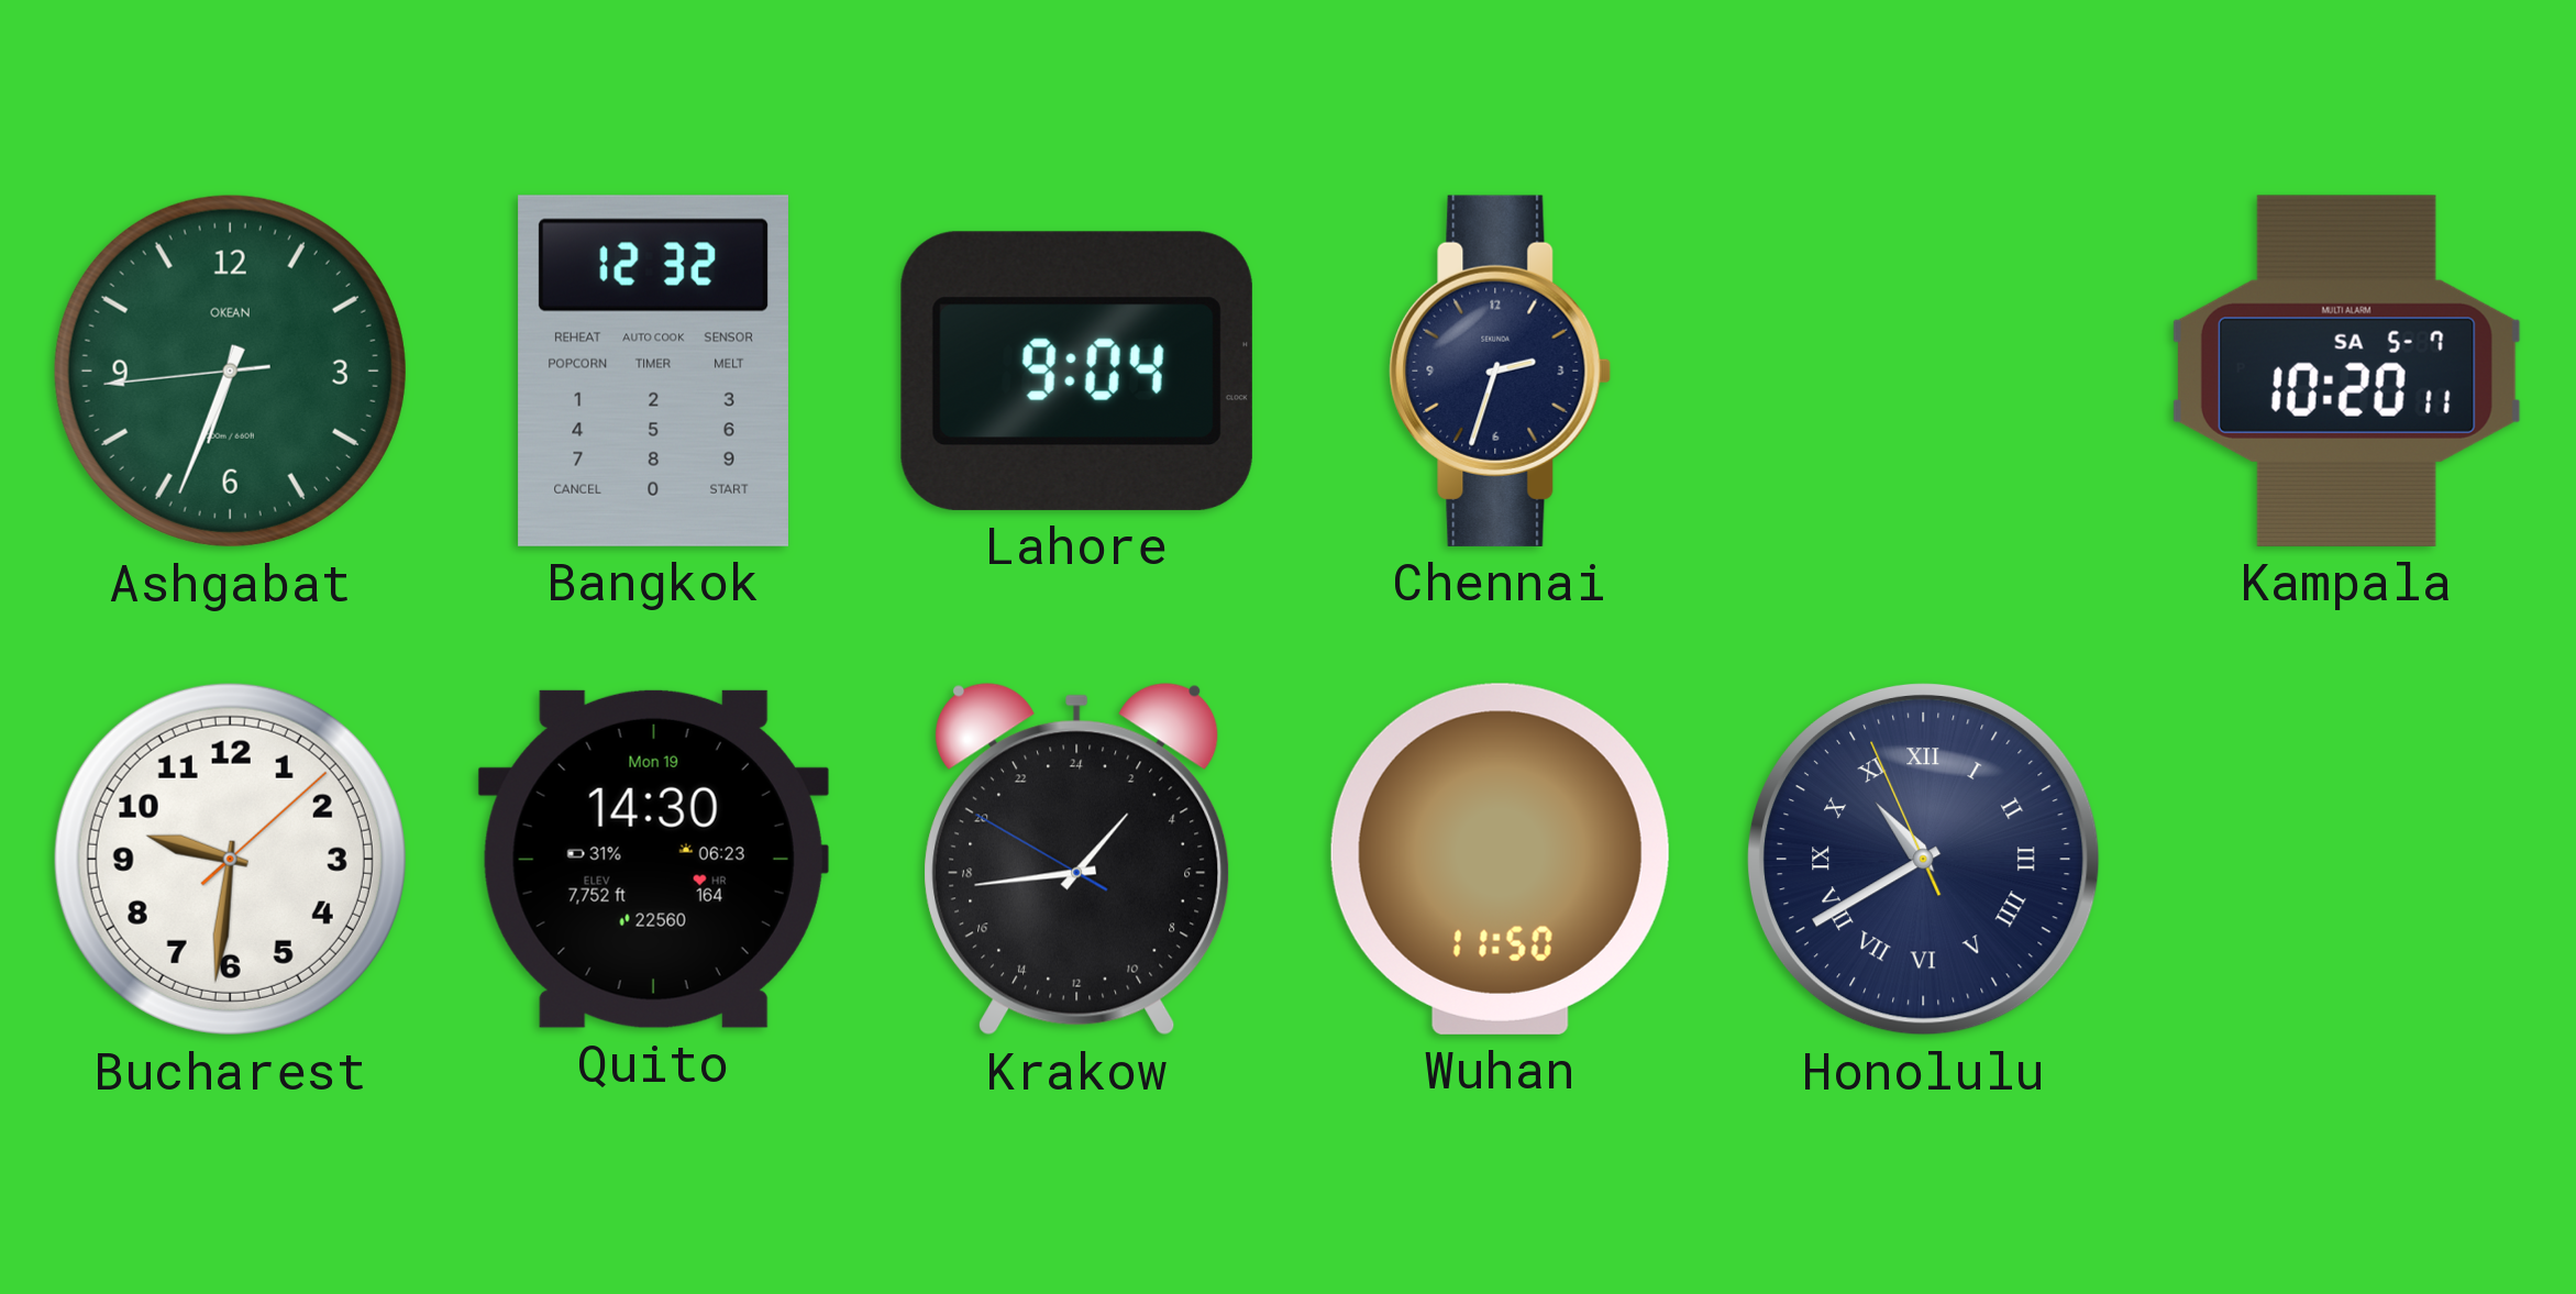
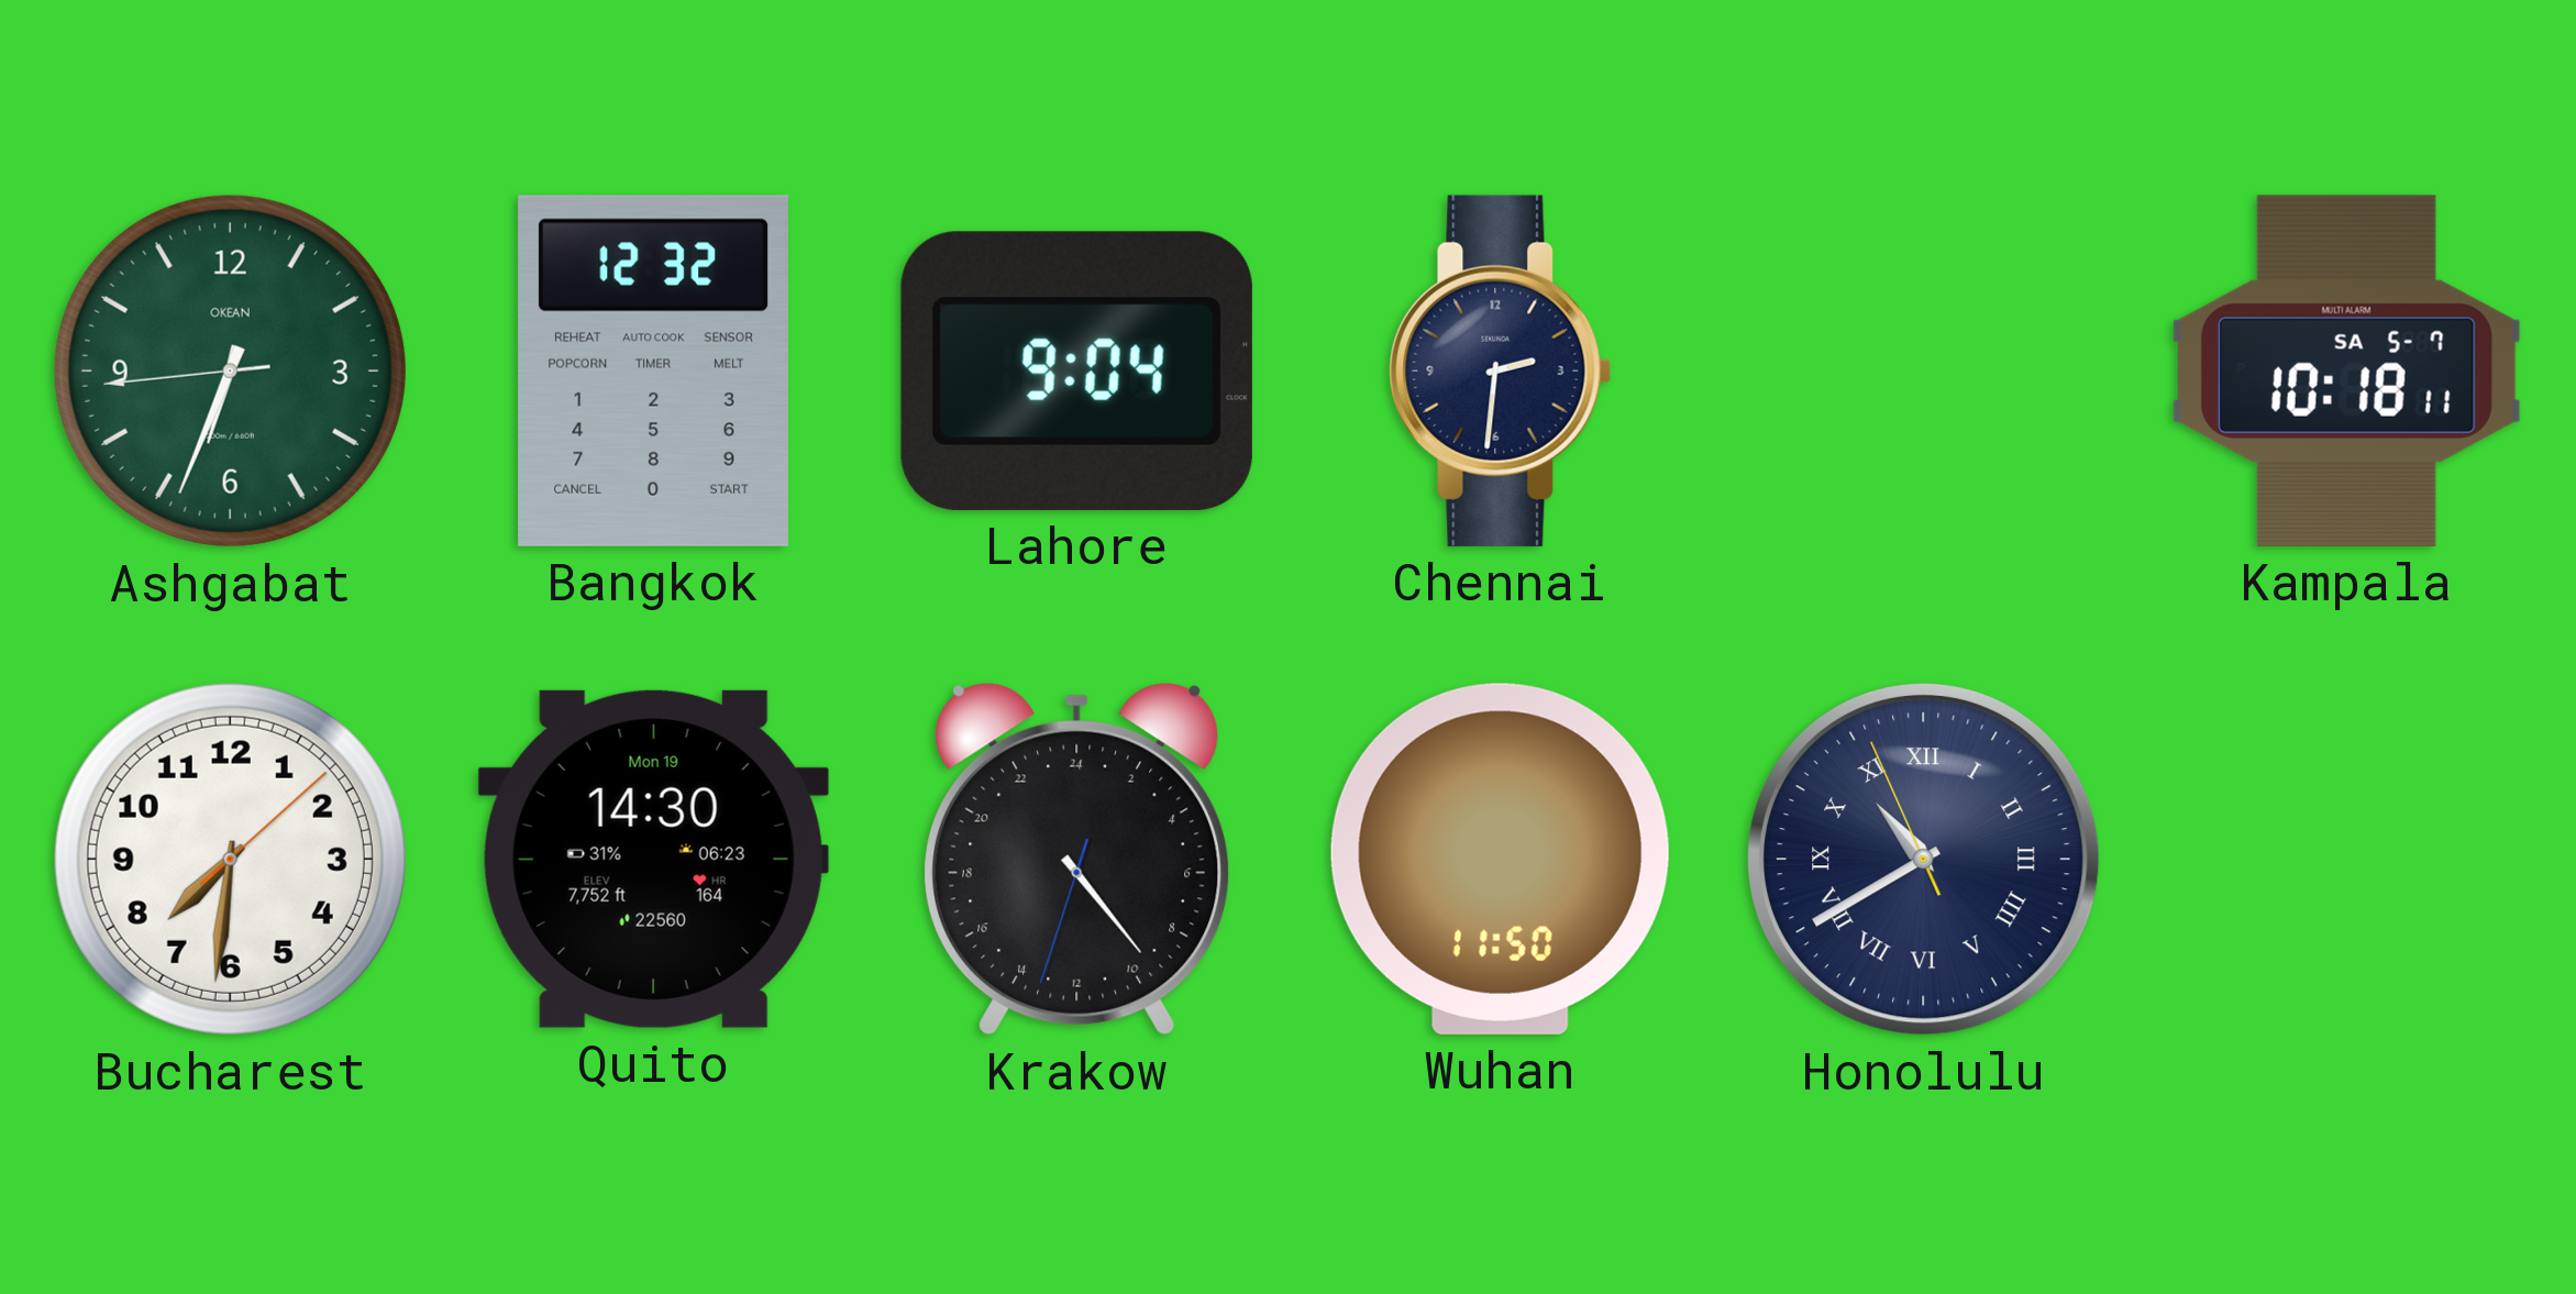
Chennai: 2:33 -> 2:31 (1501, 370)
Kampala: 10:20 -> 10:18 (2346, 370)
Bucharest: 9:31 -> 7:31 (230, 859)
Krakow: 2:43 -> 9:23 (1077, 860)
